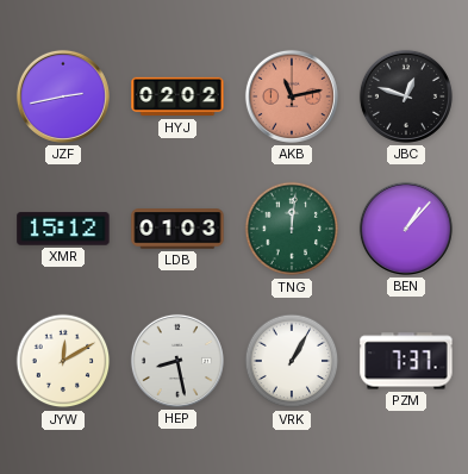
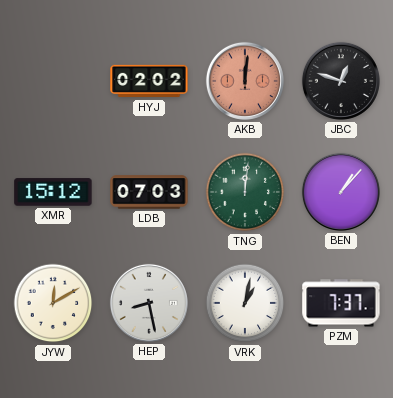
JZF: 2:43 -> none (63, 96)
AKB: 11:13 -> 12:01 (245, 81)
LDB: 01:03 -> 07:03 (149, 192)
VRK: 1:05 -> 1:02 (245, 303)
